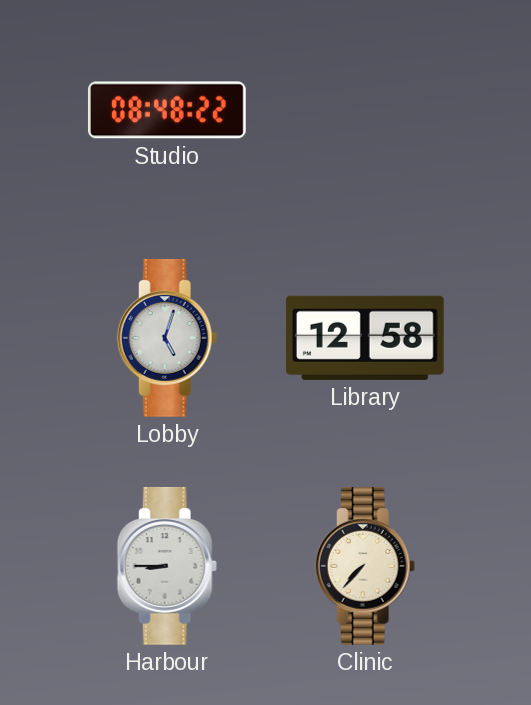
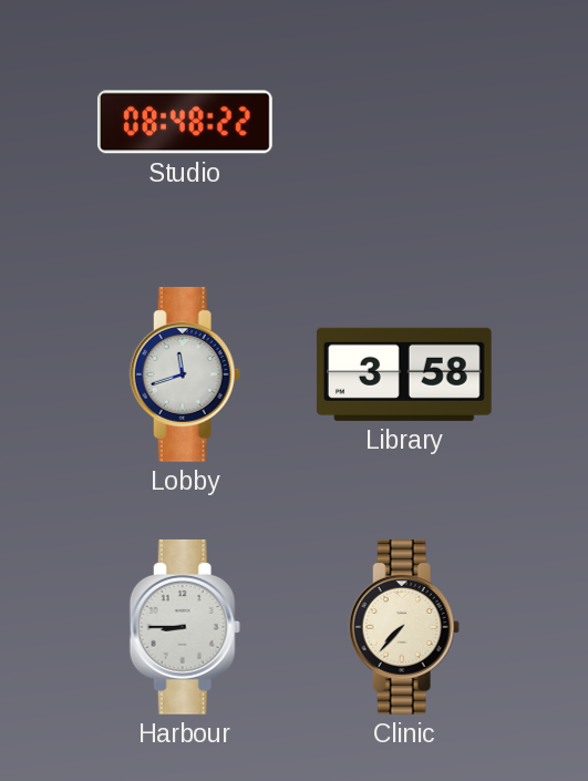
Lobby: 5:03 -> 11:42 (185, 374)
Library: 12:58 -> 3:58 (404, 374)
